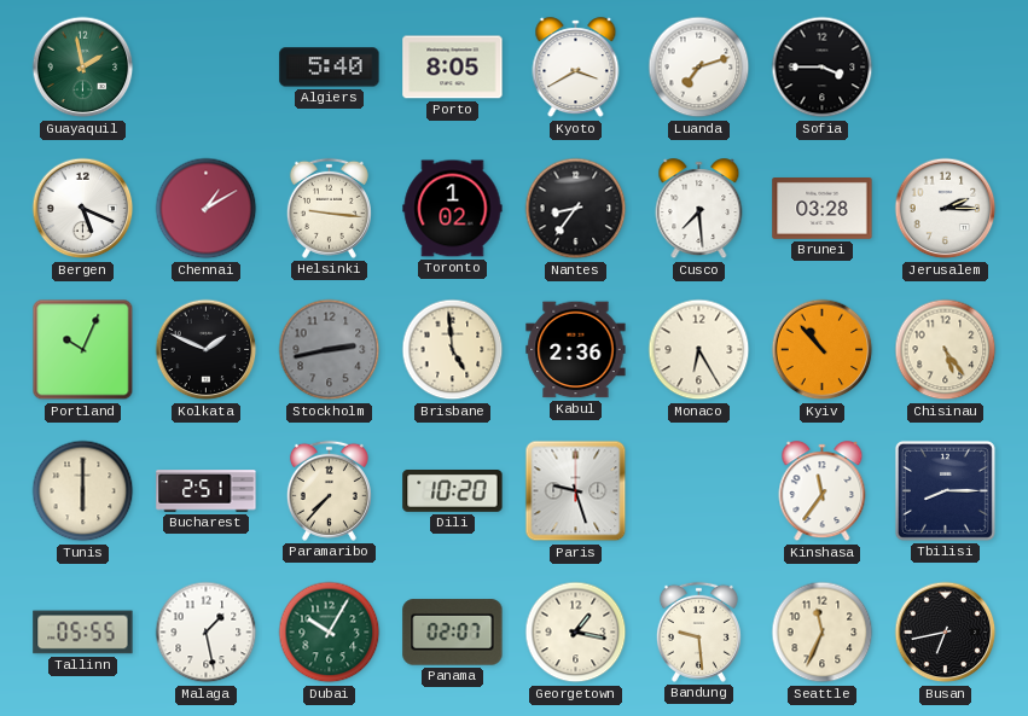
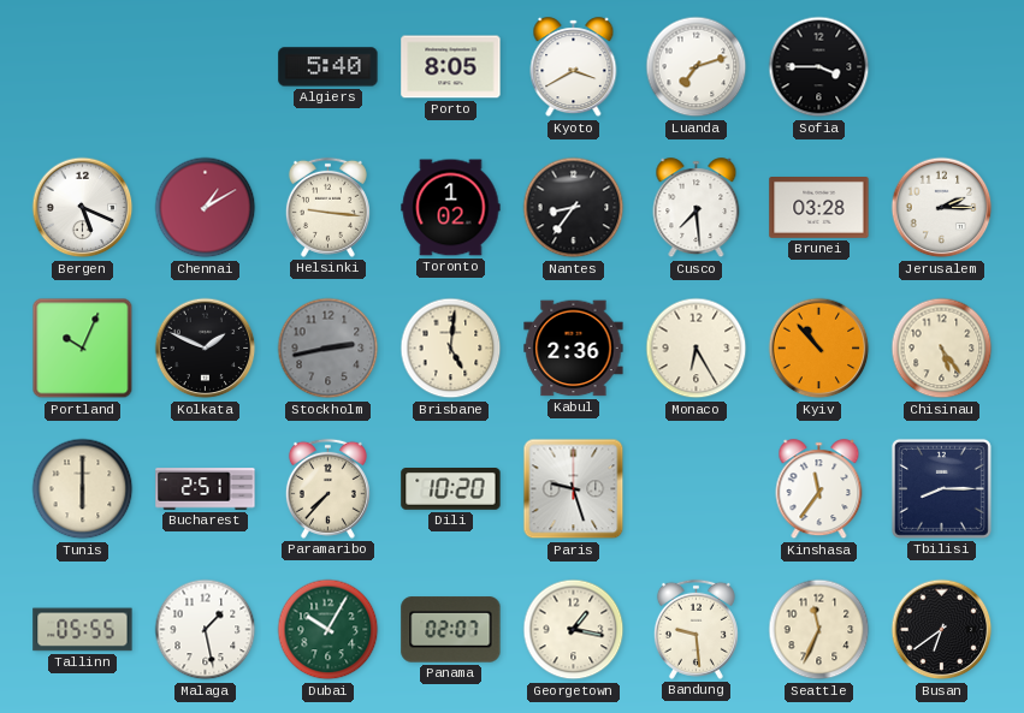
Guayaquil: 1:58 -> none (83, 68)
Brisbane: 4:59 -> 5:01 (451, 349)
Busan: 6:43 -> 6:39 (942, 630)
